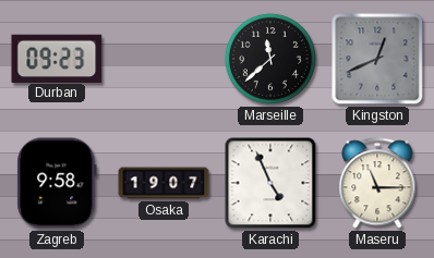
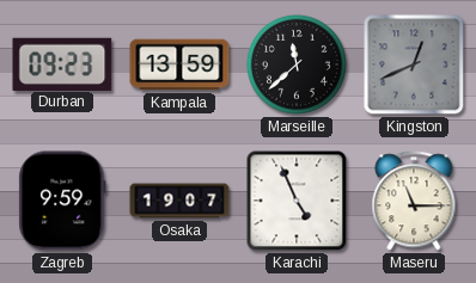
Kampala: none -> 13:59 (179, 64)
Zagreb: 9:58 -> 9:59 (62, 201)
